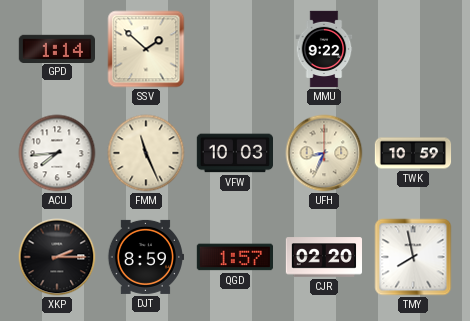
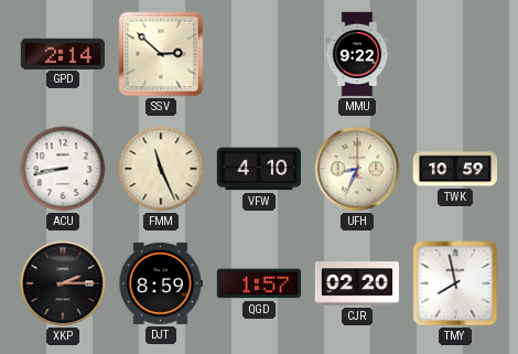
GPD: 1:14 -> 2:14 (62, 53)
SSV: 1:52 -> 2:52 (161, 54)
ACU: 7:44 -> 8:43 (63, 169)
VFW: 10:03 -> 4:10 (258, 169)
